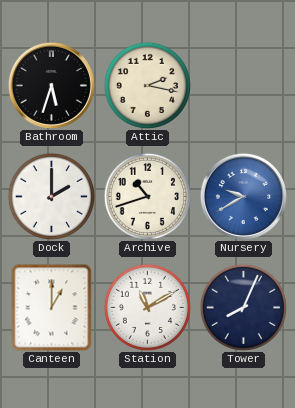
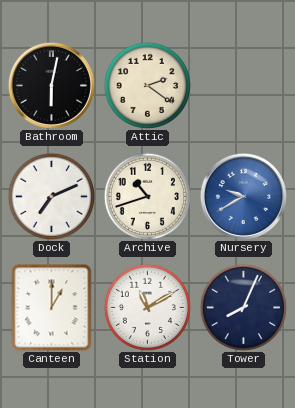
Bathroom: 5:33 -> 6:02 (51, 85)
Attic: 2:17 -> 2:21 (147, 85)
Dock: 2:00 -> 7:11 (51, 196)
